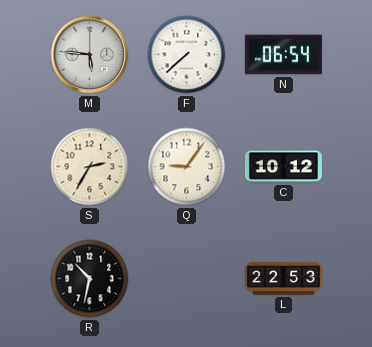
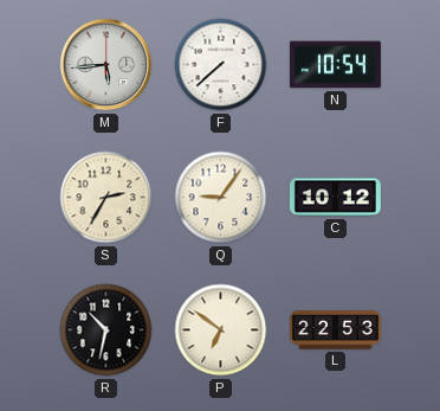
M: 5:46 -> 5:44 (106, 65)
N: 06:54 -> 10:54 (335, 65)
P: none -> 6:51 (221, 330)
